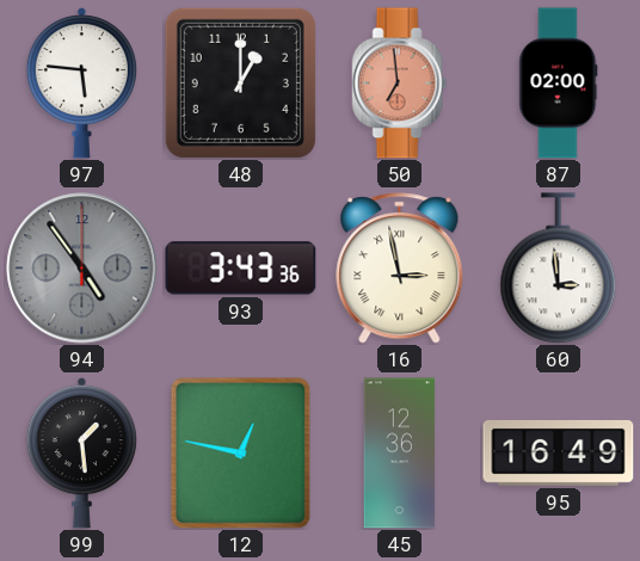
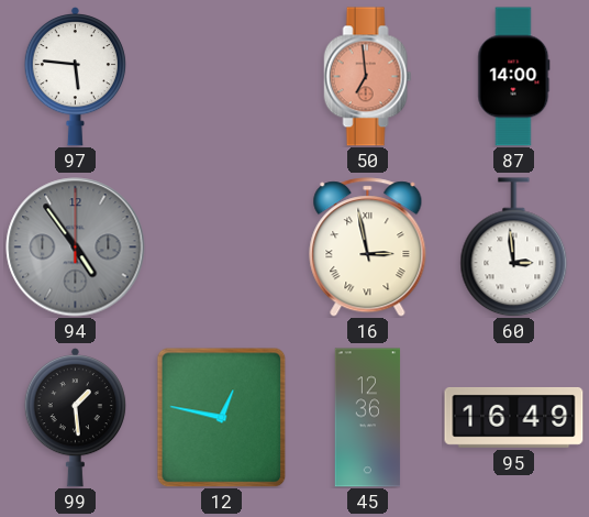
48: 1:00 -> none (240, 82)
87: 02:00 -> 14:00 (514, 77)
93: 3:43 -> none (241, 269)
